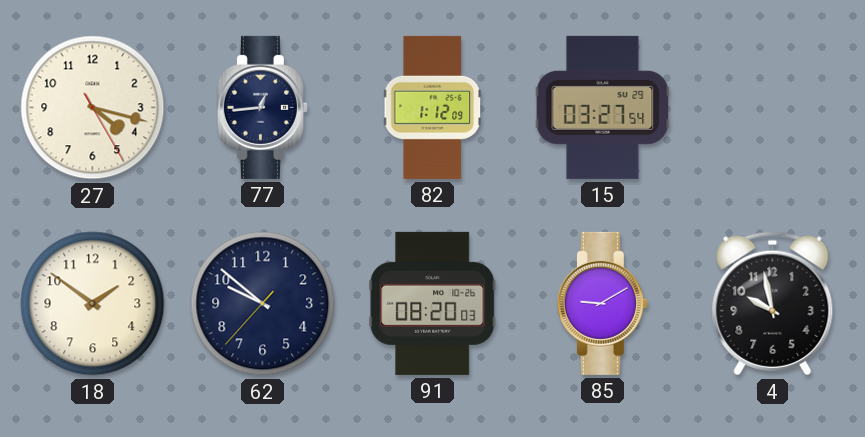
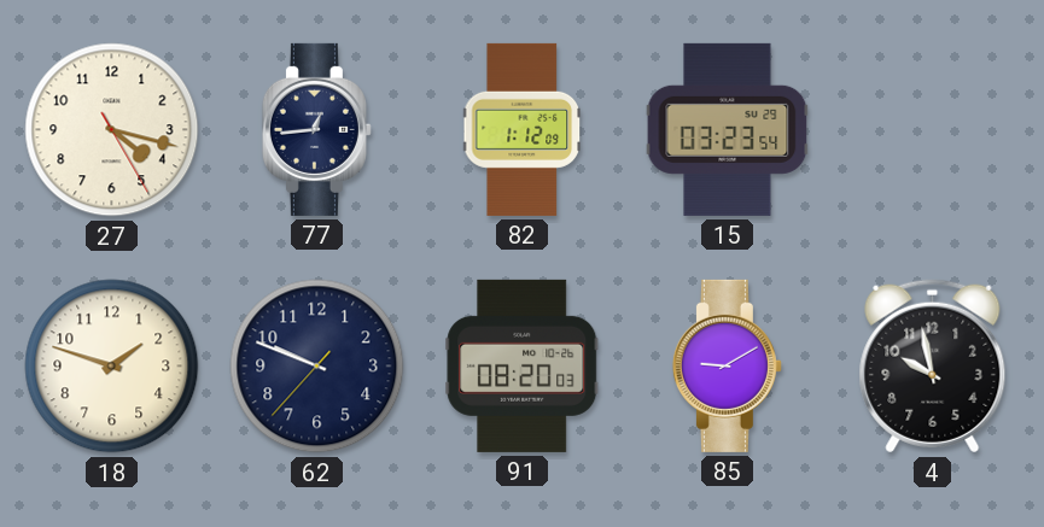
15: 03:27 -> 03:23 (728, 129)
18: 1:51 -> 1:48 (112, 367)
62: 9:51 -> 9:48 (317, 367)
